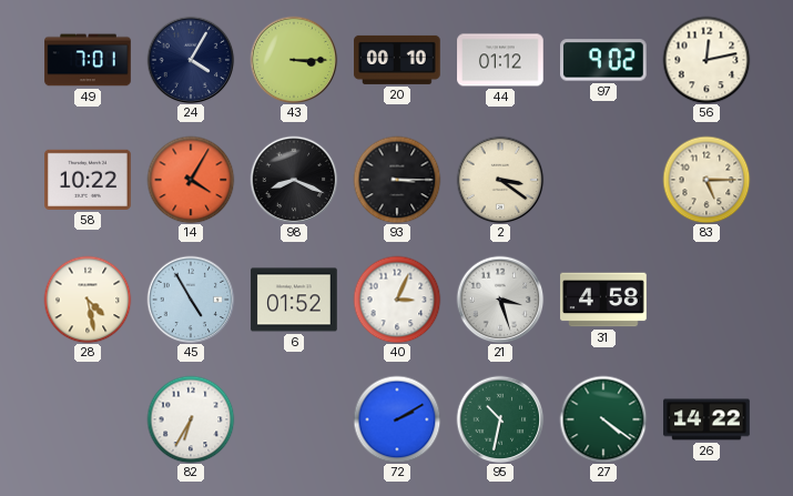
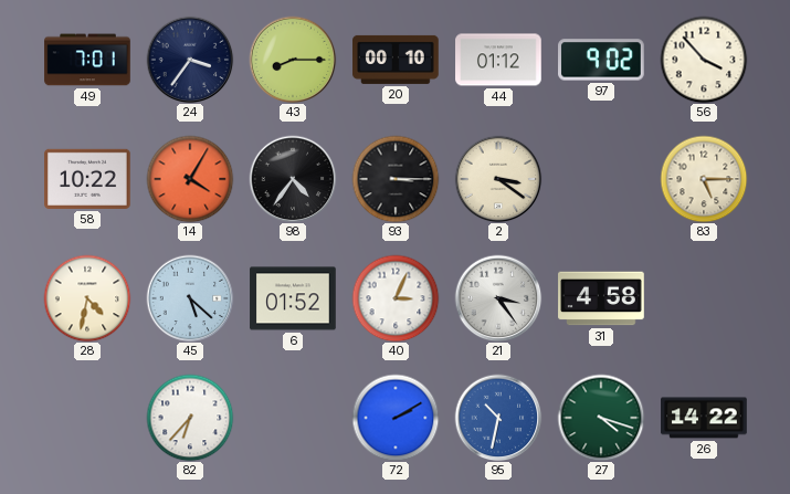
24: 4:05 -> 3:36 (190, 60)
43: 3:15 -> 8:15 (293, 60)
56: 12:13 -> 3:53 (704, 60)
98: 8:19 -> 4:36 (293, 179)
28: 4:28 -> 4:32 (87, 298)
45: 4:55 -> 5:22 (190, 298)
21: 3:27 -> 3:24 (498, 298)
82: 6:35 -> 6:37 (190, 418)
95 dial: green -> blue (498, 418)
27: 4:21 -> 4:18 (601, 418)
